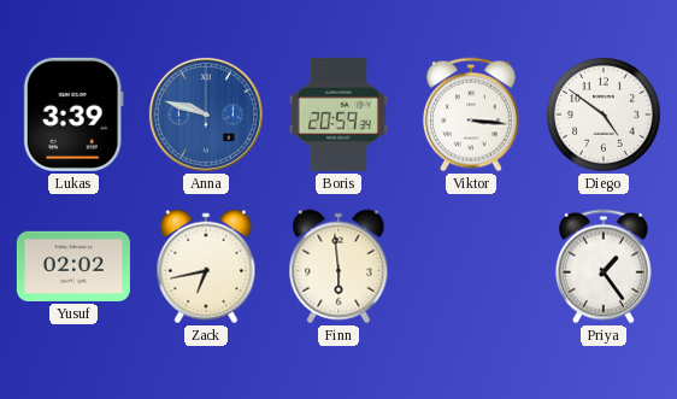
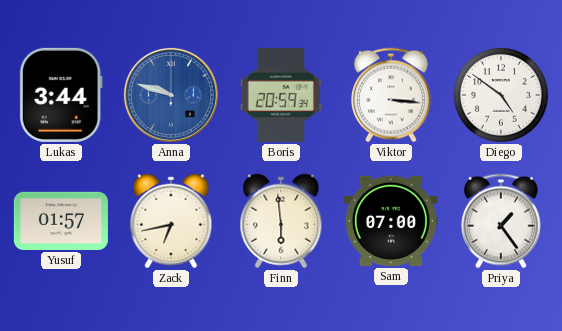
Lukas: 3:39 -> 3:44 (61, 95)
Yusuf: 02:02 -> 01:57 (61, 221)
Sam: none -> 07:00 (391, 221)
